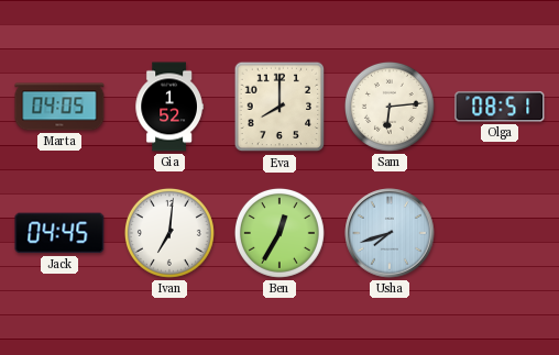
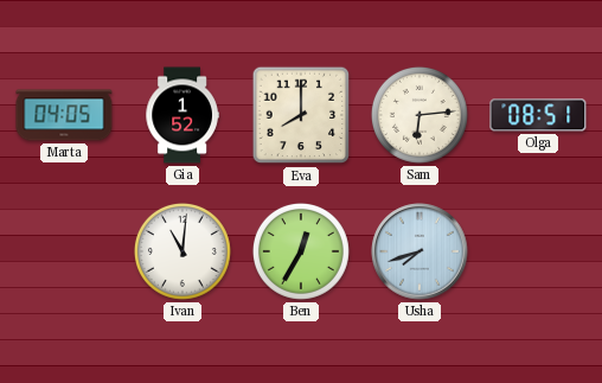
Jack: 04:45 -> none (59, 233)
Ivan: 7:01 -> 11:01 (182, 251)
